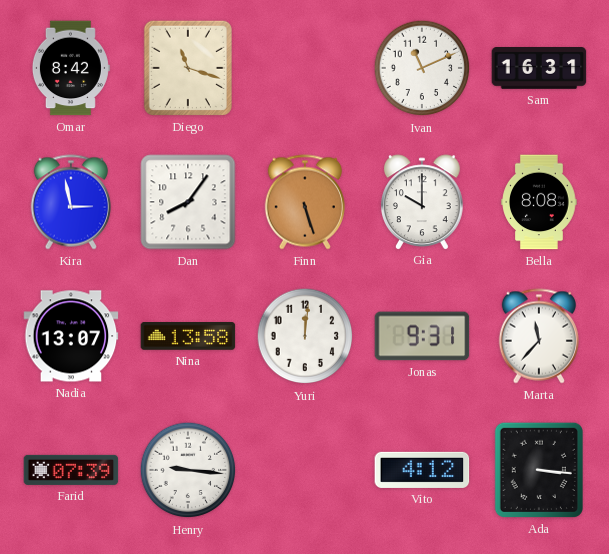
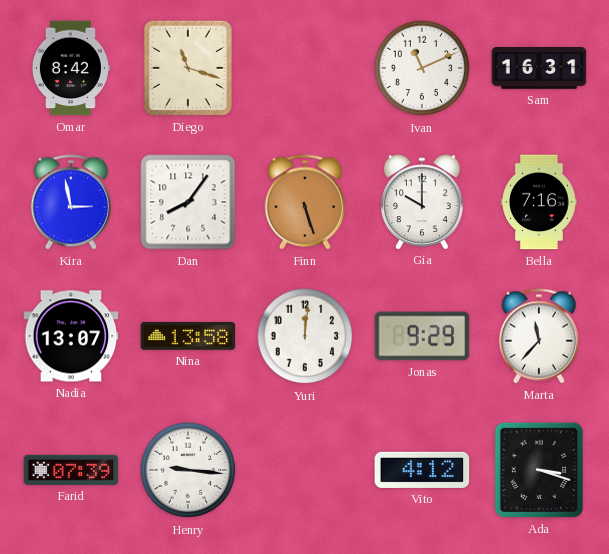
Bella: 8:08 -> 7:16 (539, 202)
Jonas: 9:31 -> 9:29 (422, 336)
Ada: 3:16 -> 3:18 (539, 470)
